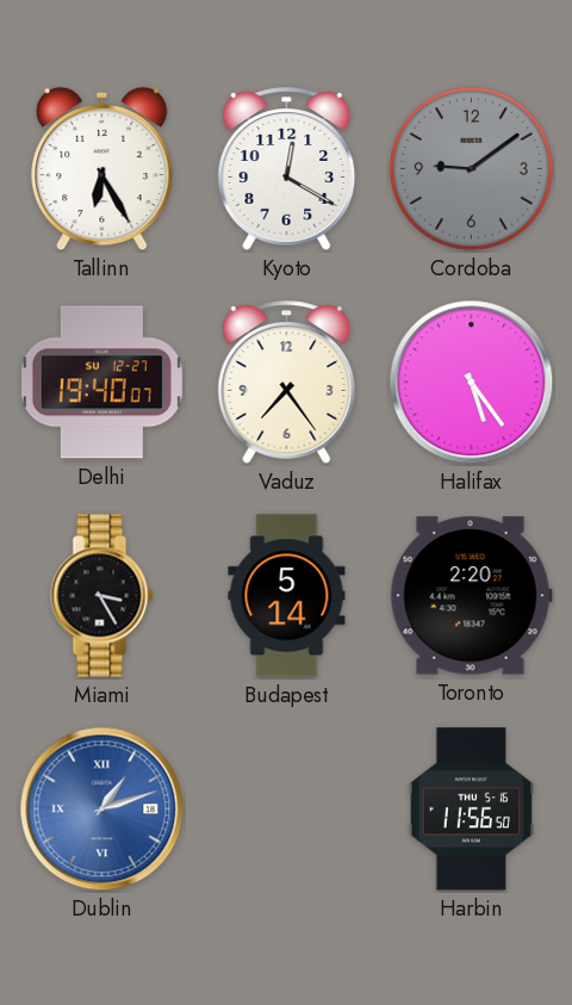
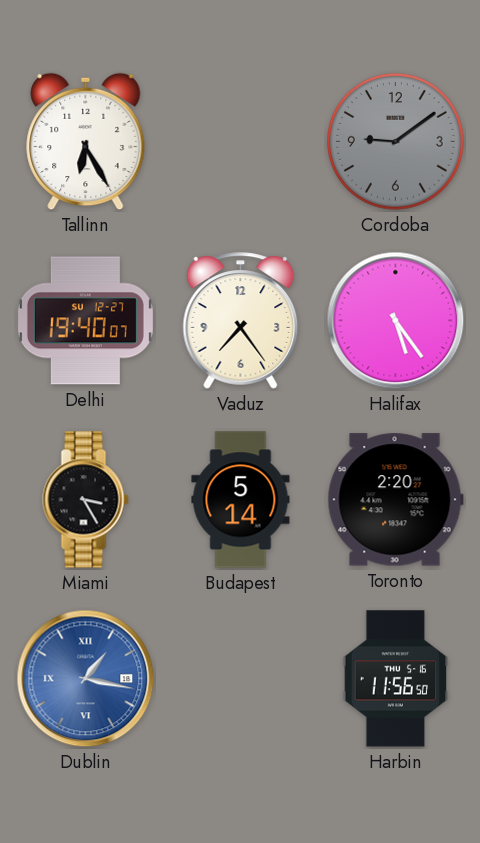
Kyoto: 12:20 -> none (287, 169)
Dublin: 1:12 -> 1:17 (86, 679)
